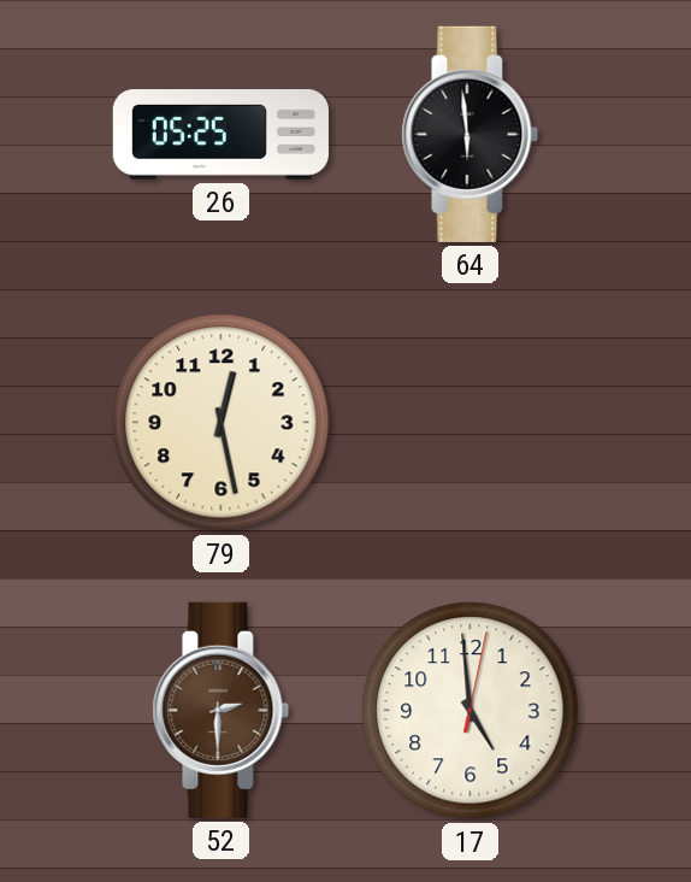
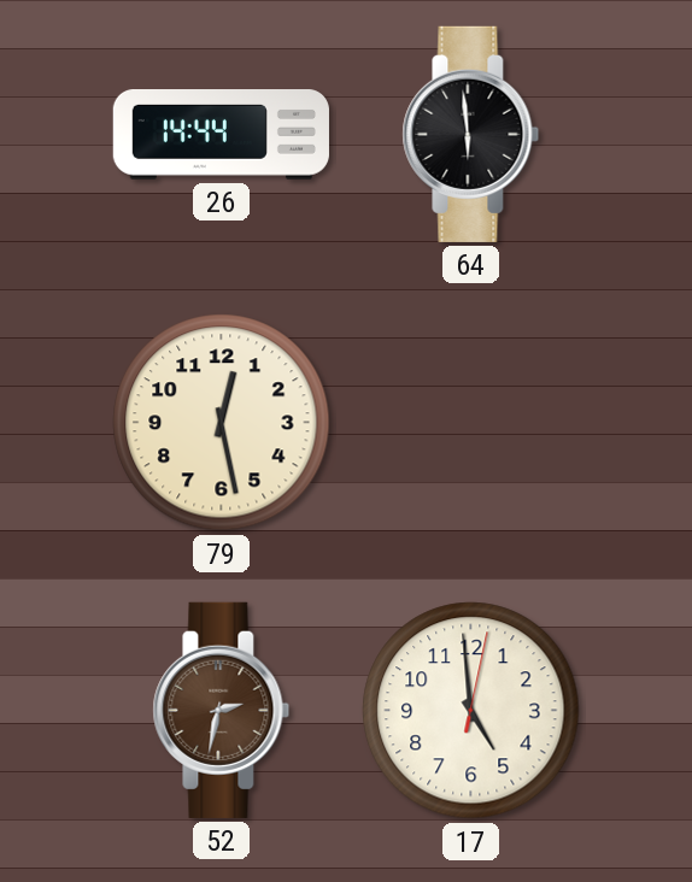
26: 05:25 -> 14:44 (221, 135)
52: 2:30 -> 2:32 (222, 710)
